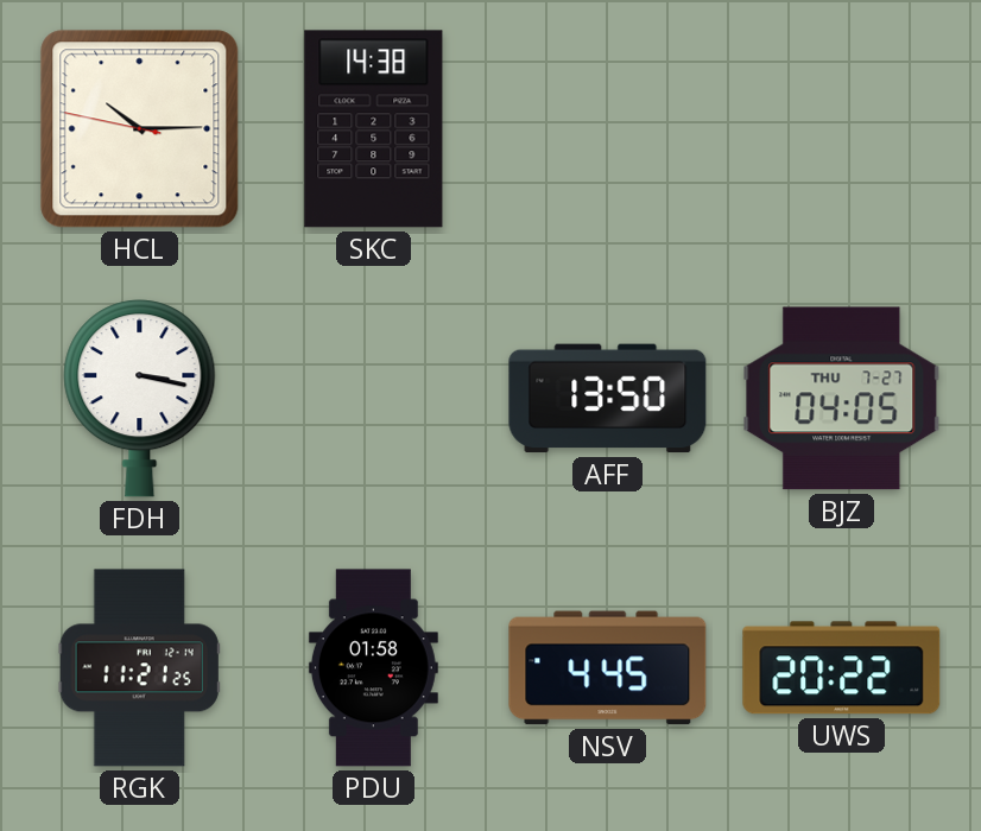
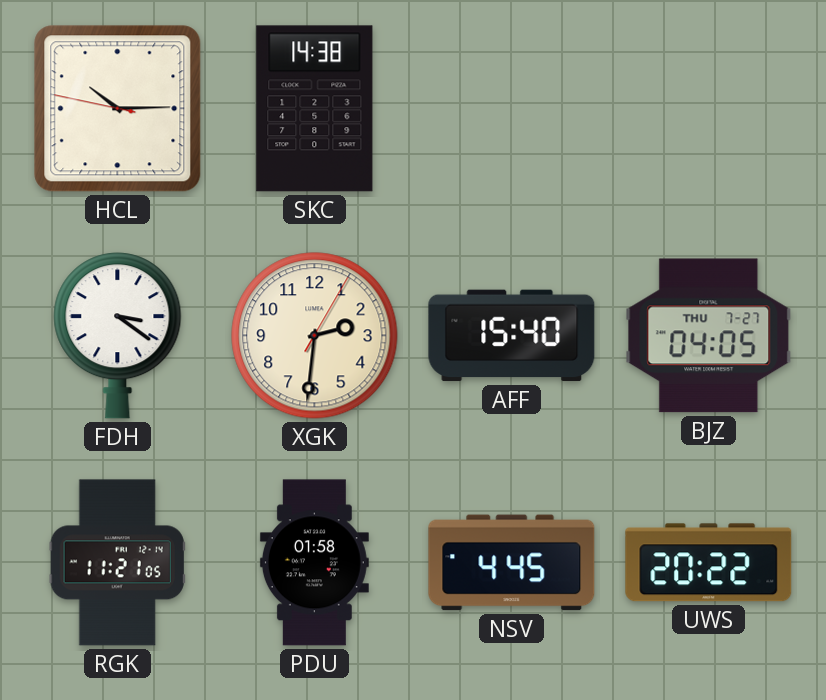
FDH: 3:17 -> 3:21 (118, 336)
XGK: none -> 2:31 (315, 336)
AFF: 13:50 -> 15:40 (512, 336)
RGK: 11:21:25 -> 11:21:05 (117, 563)
